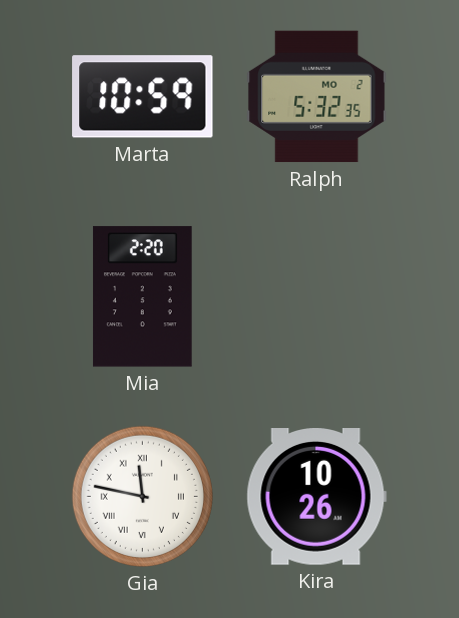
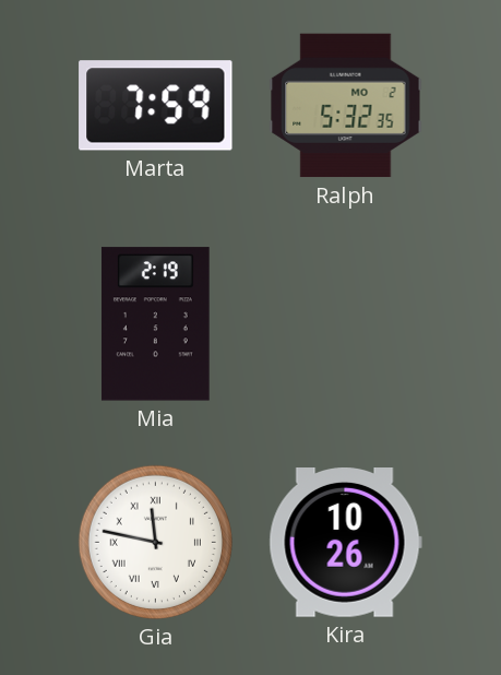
Marta: 10:59 -> 7:59 (156, 106)
Mia: 2:20 -> 2:19 (155, 324)
